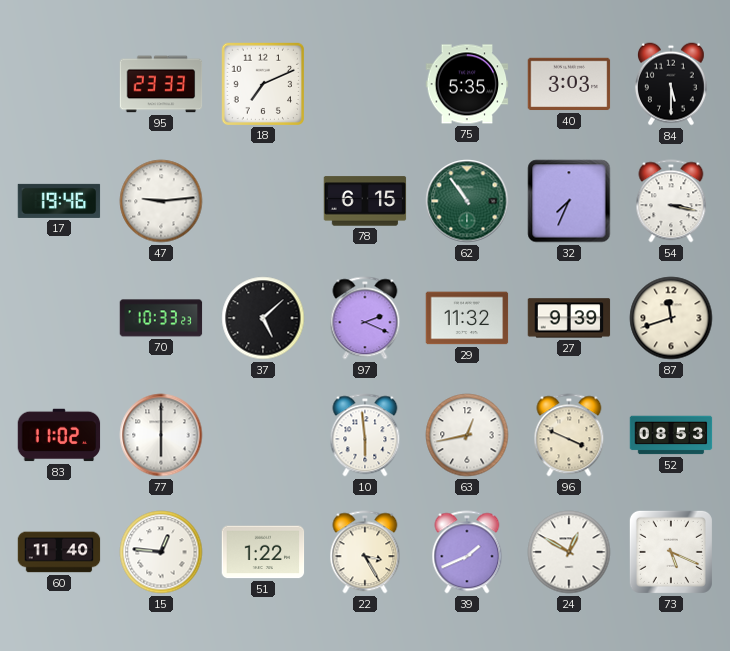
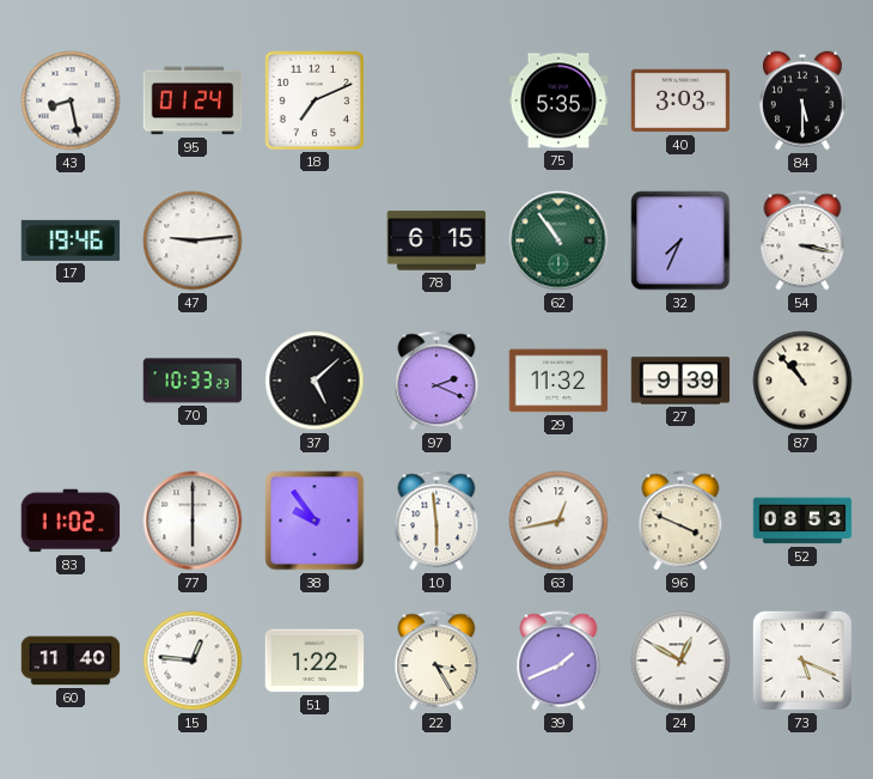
43: none -> 8:28 (71, 101)
95: 23:33 -> 01:24 (193, 101)
87: 11:42 -> 10:53 (802, 381)
38: none -> 9:54 (315, 521)
